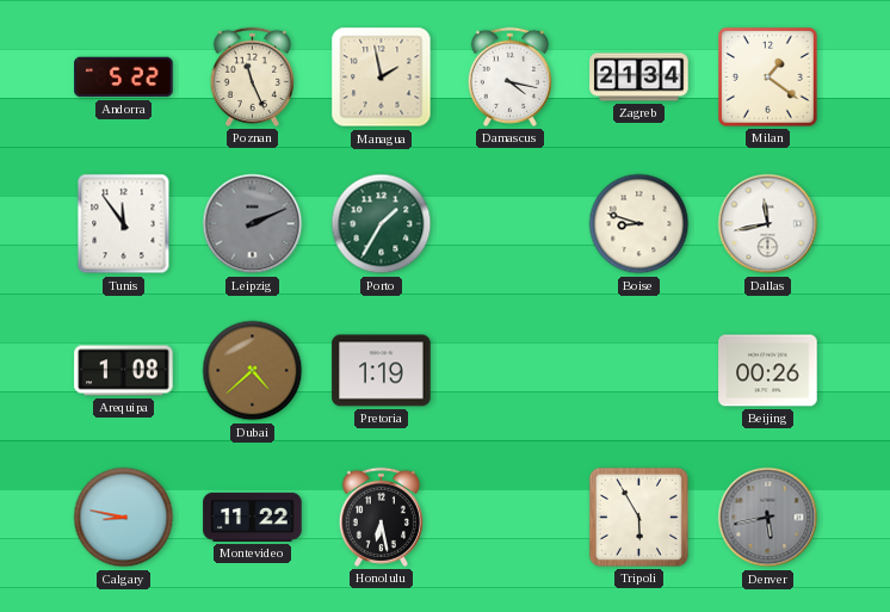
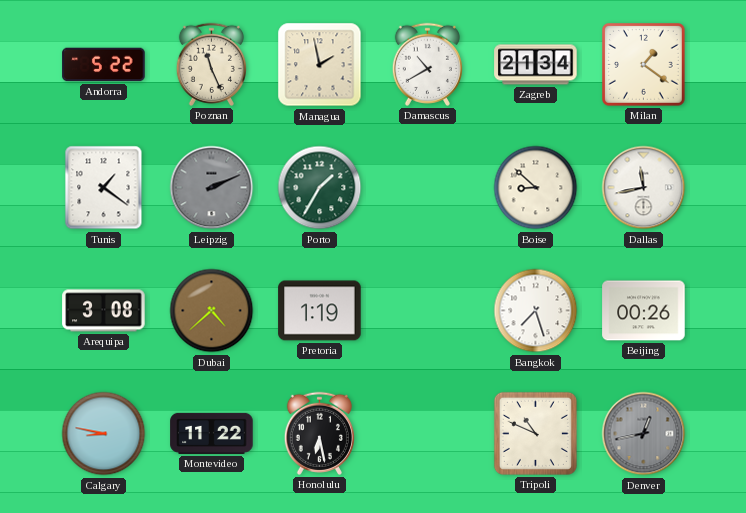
Damascus: 4:17 -> 10:40 (427, 64)
Tunis: 11:54 -> 1:21 (104, 188)
Boise: 8:48 -> 8:52 (536, 188)
Arequipa: 1:08 -> 3:08 (104, 311)
Bangkok: none -> 7:27 (536, 311)
Tripoli: 5:55 -> 10:49 (535, 433)
Denver: 5:43 -> 12:43 (644, 434)
